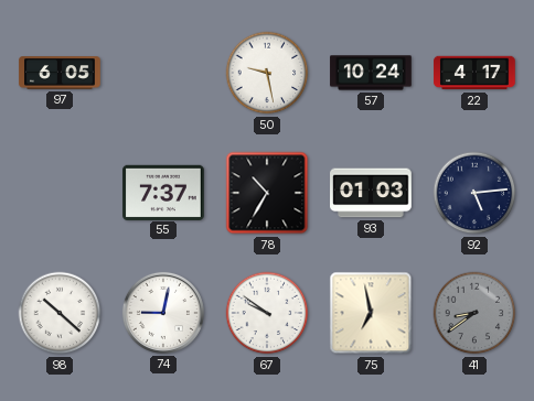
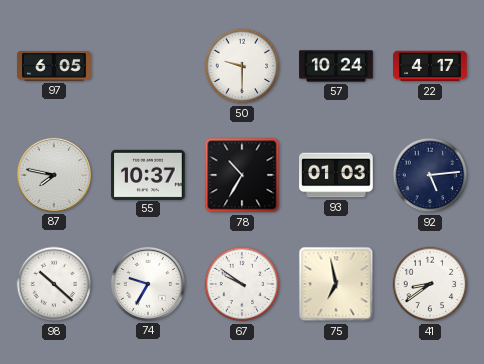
50: 9:28 -> 9:30 (242, 66)
87: none -> 7:47 (54, 175)
55: 7:37 -> 10:37 (148, 174)
74: 9:02 -> 9:35 (148, 284)
41 dial: grey -> white (430, 284)
